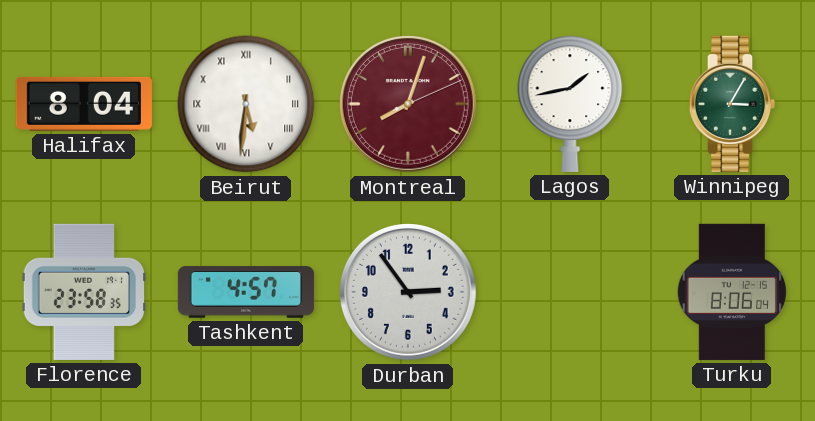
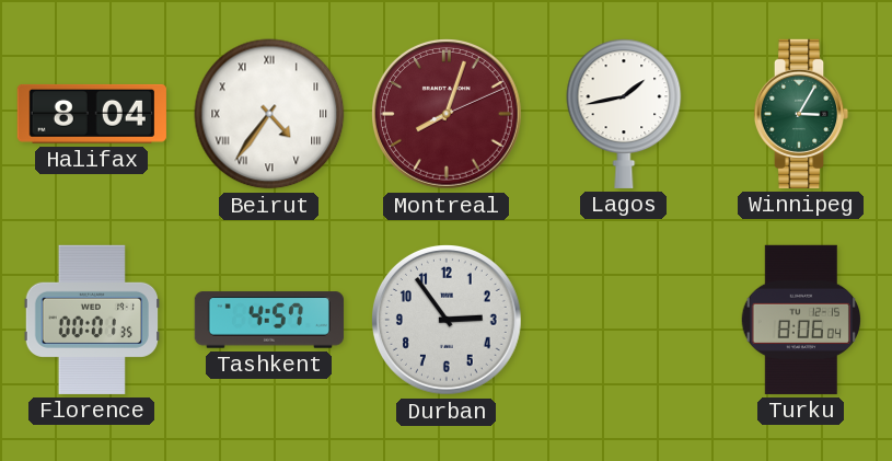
Beirut: 5:31 -> 4:36 (269, 114)
Florence: 23:58 -> 00:01 (91, 320)
